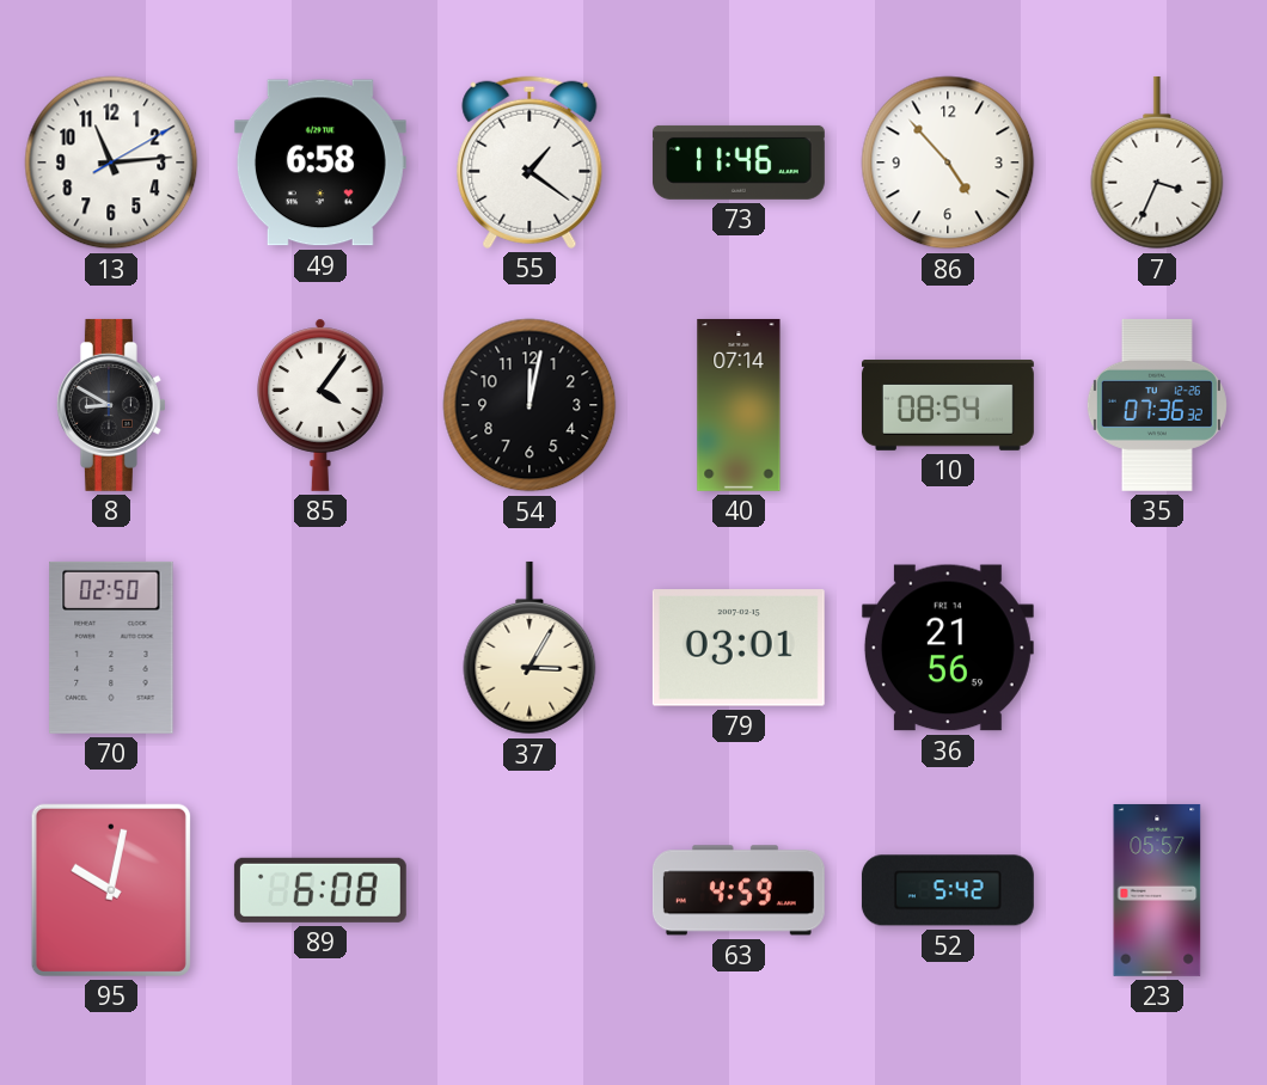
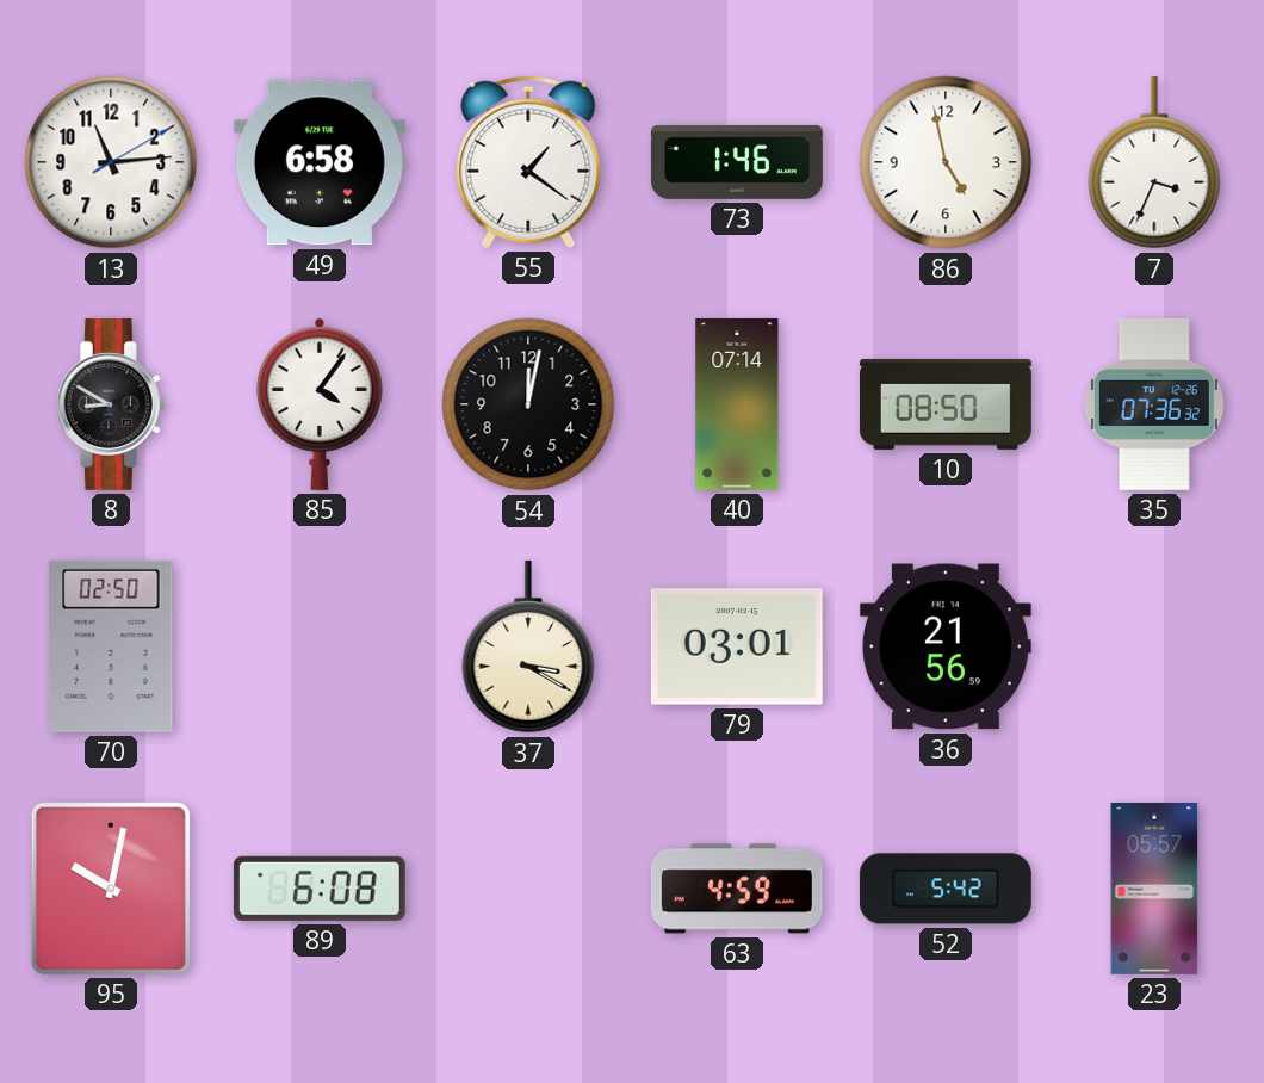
73: 11:46 -> 1:46 (737, 162)
86: 4:53 -> 4:58 (946, 162)
10: 08:54 -> 08:50 (946, 404)
37: 3:05 -> 3:20 (528, 646)
